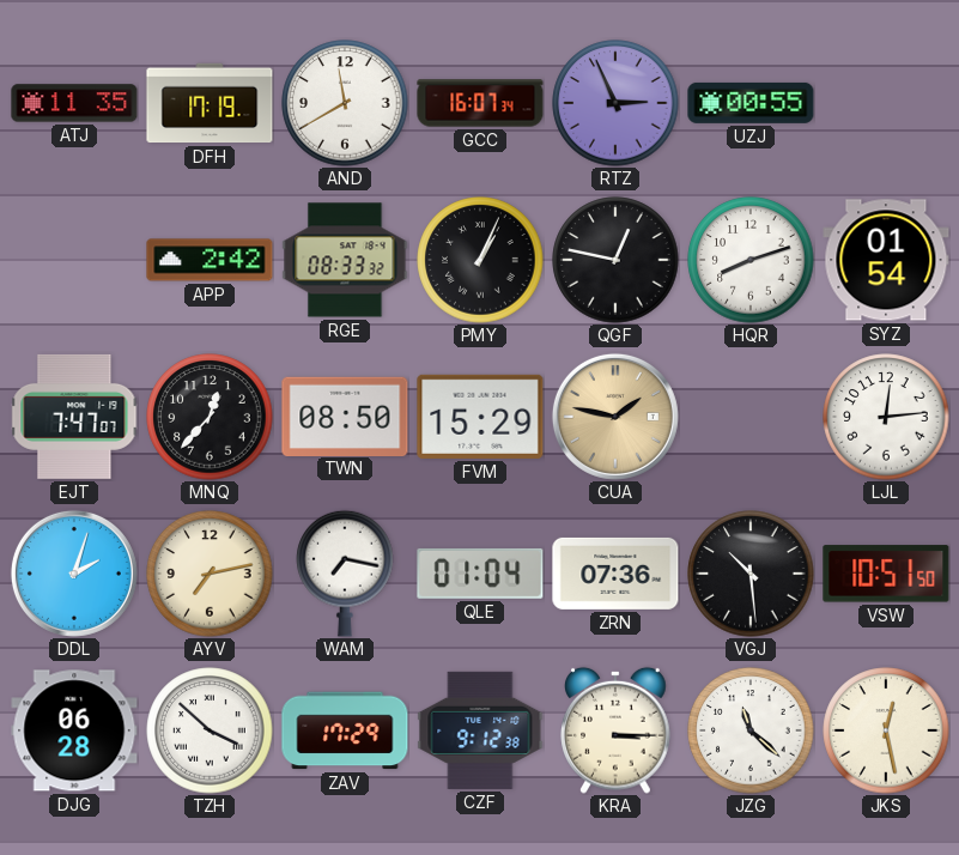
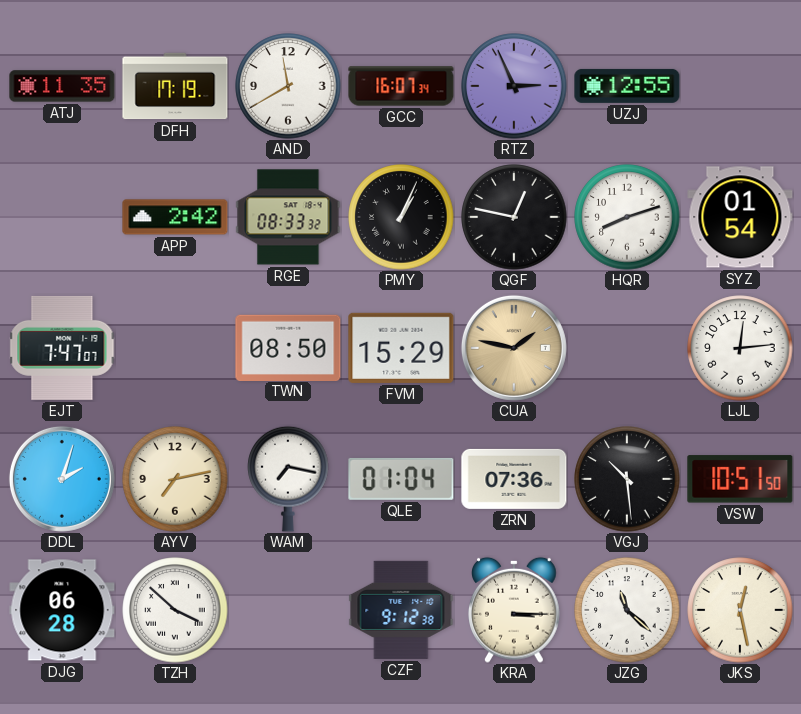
UZJ: 00:55 -> 12:55 (627, 86)
MNQ: 12:37 -> none (210, 417)
ZAV: 17:29 -> none (345, 730)
